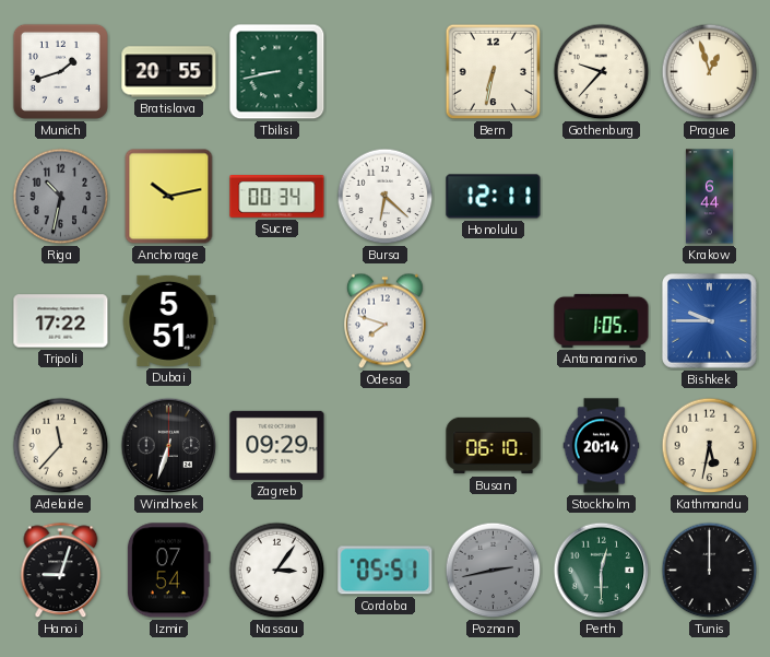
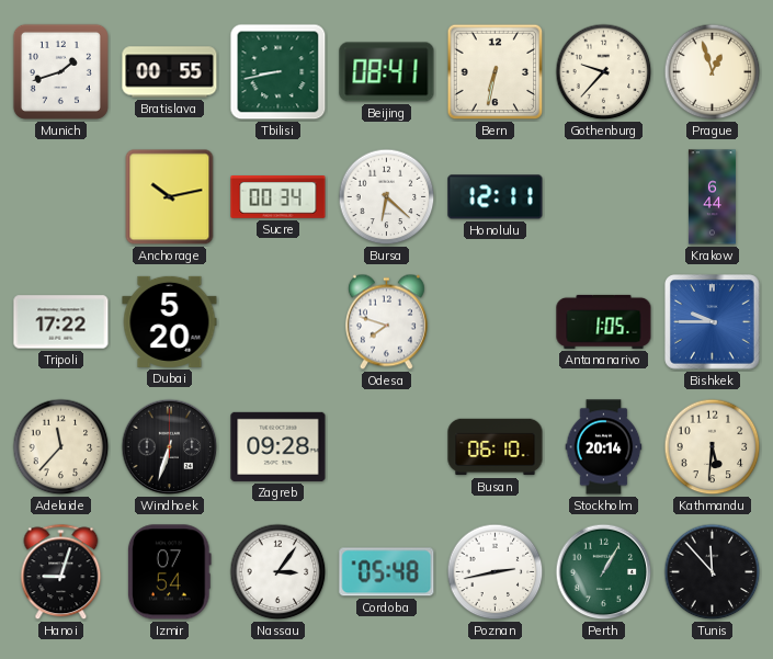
Bratislava: 20:55 -> 00:55 (170, 72)
Beijing: none -> 08:41 (387, 72)
Riga: 10:32 -> none (61, 197)
Dubai: 5:51 -> 5:20 (170, 321)
Zagreb: 09:29 -> 09:28 (278, 446)
Kathmandu: 5:32 -> 5:31 (713, 447)
Cordoba: 05:51 -> 05:48 (387, 572)
Poznan dial: grey -> white (496, 572)
Perth: 12:30 -> 1:05 (604, 572)
Tunis: 12:00 -> 11:53 (713, 572)
